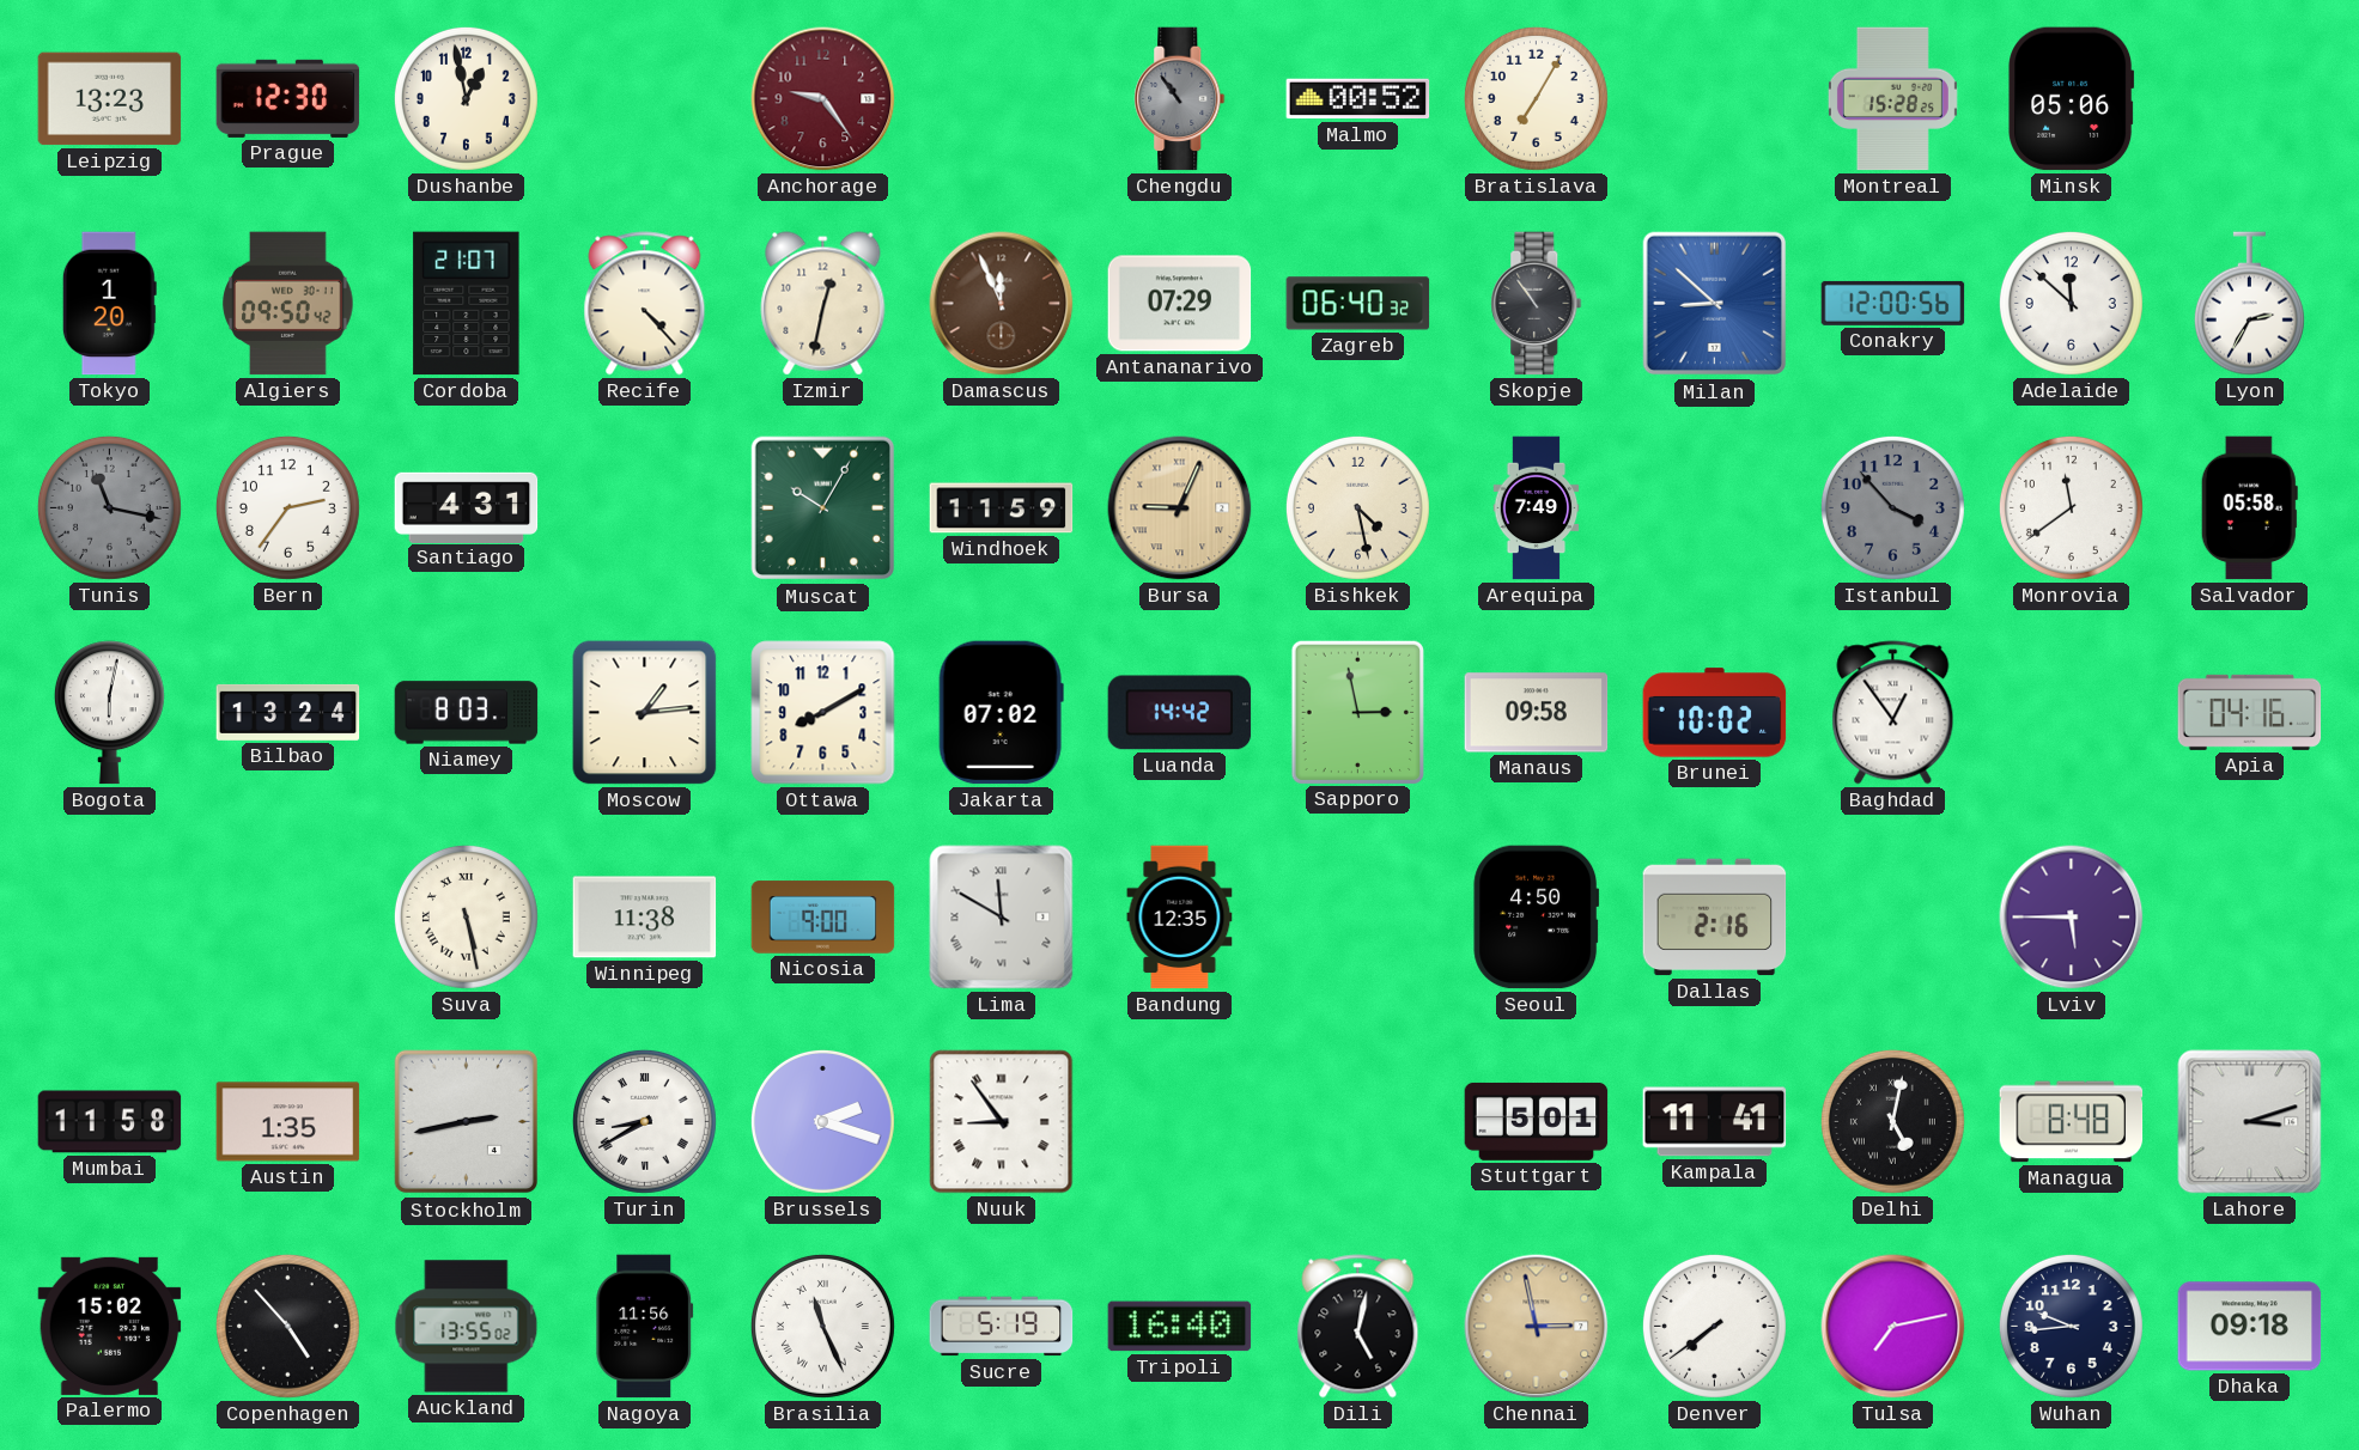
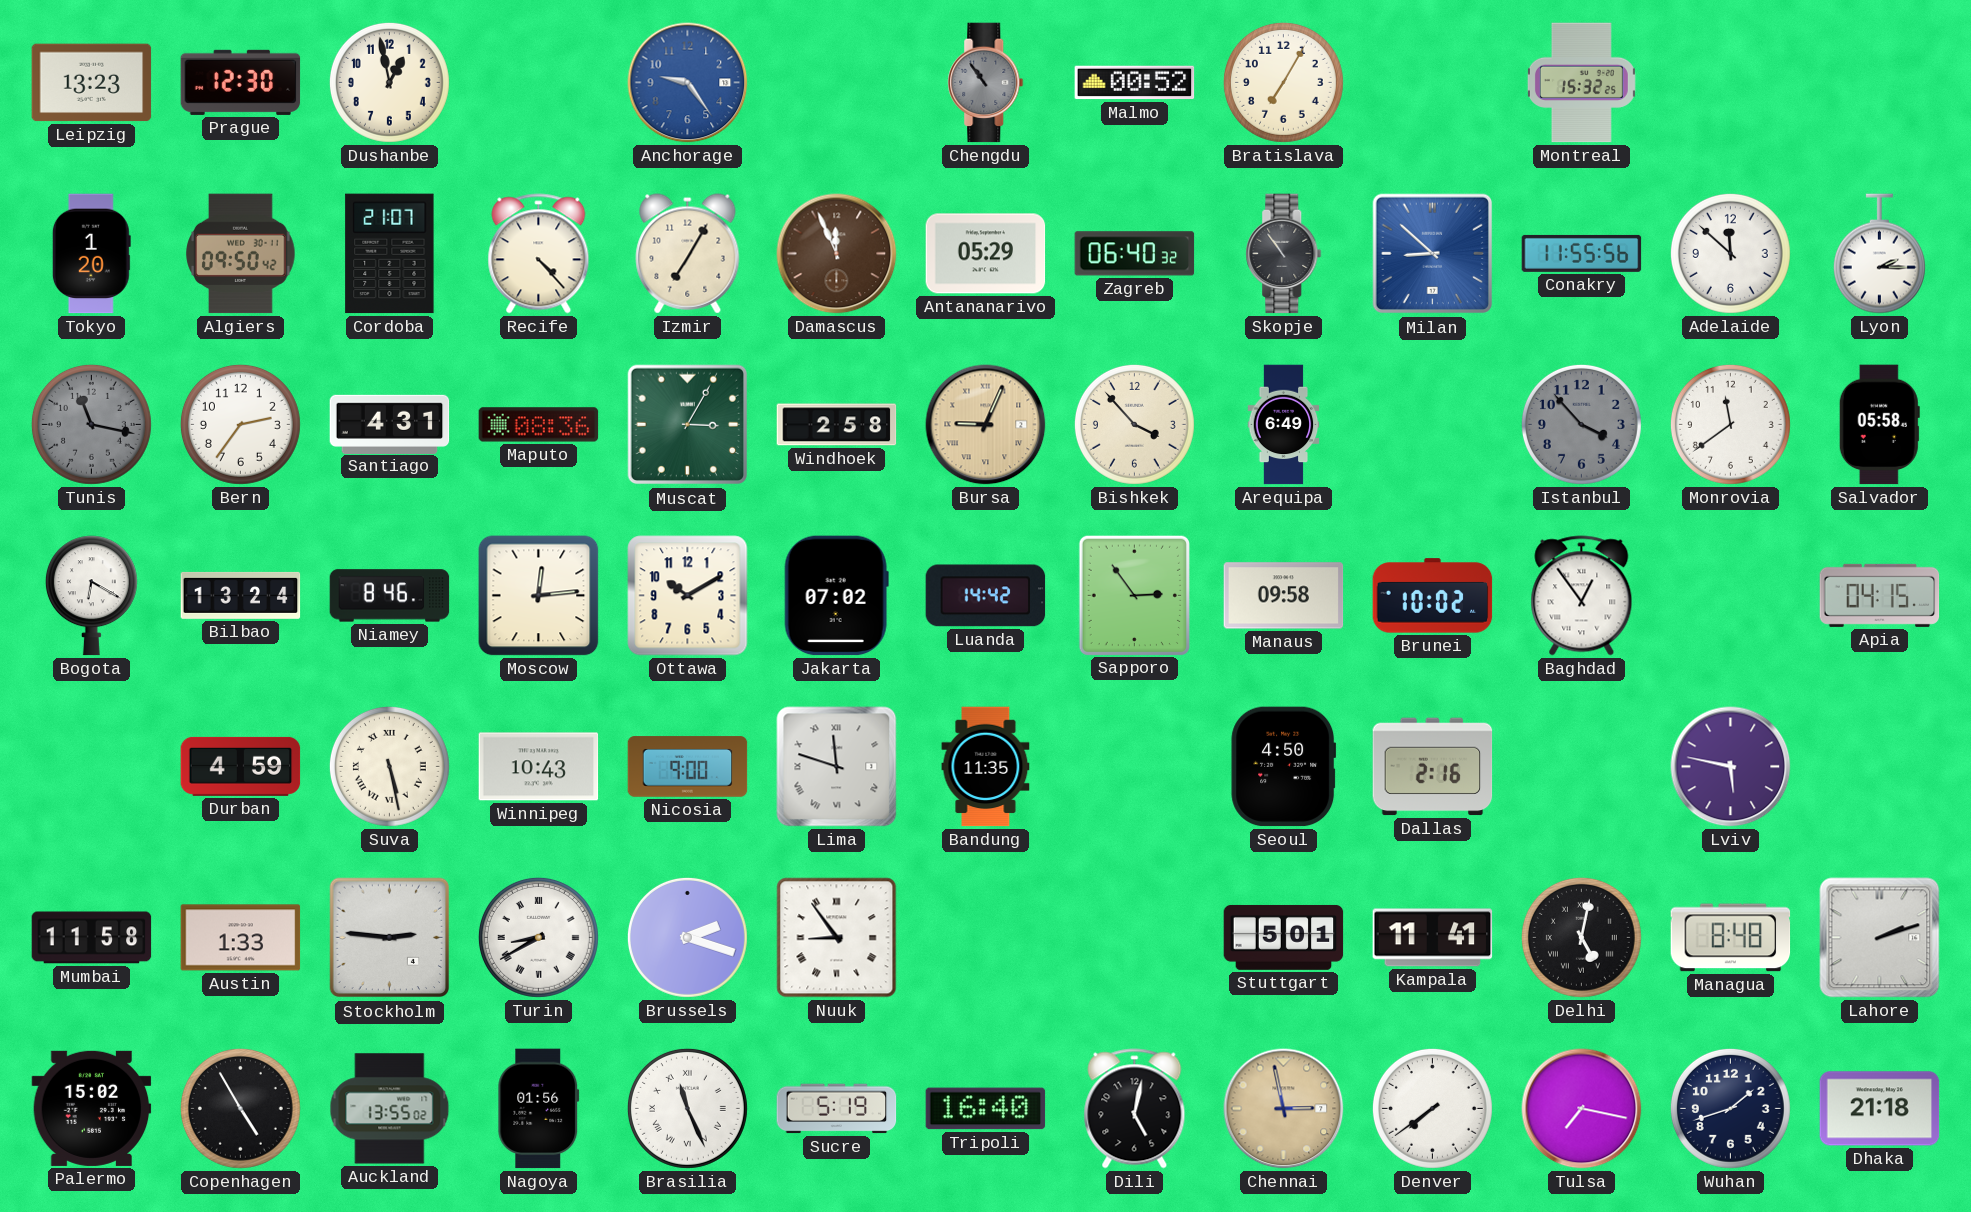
Anchorage dial: burgundy -> blue (688, 83)
Montreal: 15:28 -> 15:32 (1581, 83)
Minsk: 05:06 -> none (2072, 99)
Izmir: 12:32 -> 7:05 (688, 254)
Antananarivo: 07:29 -> 05:29 (986, 254)
Conakry: 12:00 -> 11:55 (1582, 253)
Lyon: 2:35 -> 2:15 (1879, 254)
Maputo: none -> 08:36 (539, 425)
Muscat: 10:05 -> 3:05 (688, 425)
Windhoek: 11:59 -> 2:58 (837, 425)
Bishkek: 4:28 -> 3:53 (1134, 424)
Arequipa: 7:49 -> 6:49 (1284, 425)
Bogota: 6:02 -> 6:20 (91, 596)
Niamey: 8:03 -> 8:46 (390, 596)
Moscow: 1:14 -> 12:14 (539, 596)
Ottawa: 8:10 -> 10:10 (688, 596)
Sapporo: 2:58 -> 2:54 (1134, 595)
Apia: 04:16 -> 04:15 (1880, 595)
Durban: none -> 4:59 (241, 766)
Winnipeg: 11:38 -> 10:43 (539, 767)
Lima: 11:50 -> 11:48 (837, 767)
Bandung: 12:35 -> 11:35 (986, 767)
Lviv: 5:45 -> 5:47 (1731, 767)
Austin: 1:35 -> 1:33 (241, 938)
Stockholm: 2:43 -> 2:46 (390, 938)
Lahore: 3:12 -> 2:12 (1880, 938)
Copenhagen: 4:53 -> 4:55 (240, 1108)
Nagoya: 11:56 -> 01:56 (539, 1109)
Tulsa: 7:13 -> 7:17 (1582, 1109)
Wuhan: 9:44 -> 1:42 (1730, 1108)
Dhaka: 09:18 -> 21:18 (1880, 1109)
